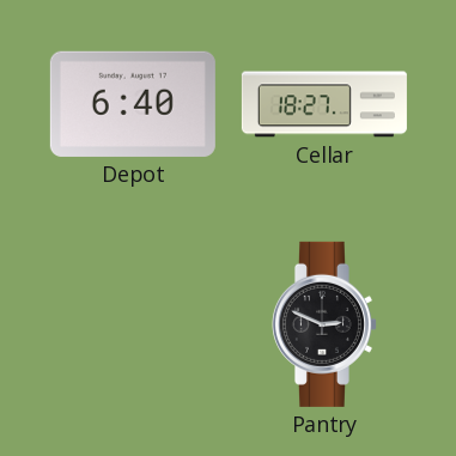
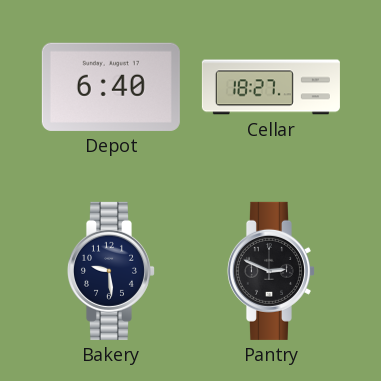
Bakery: none -> 9:29 (110, 271)
